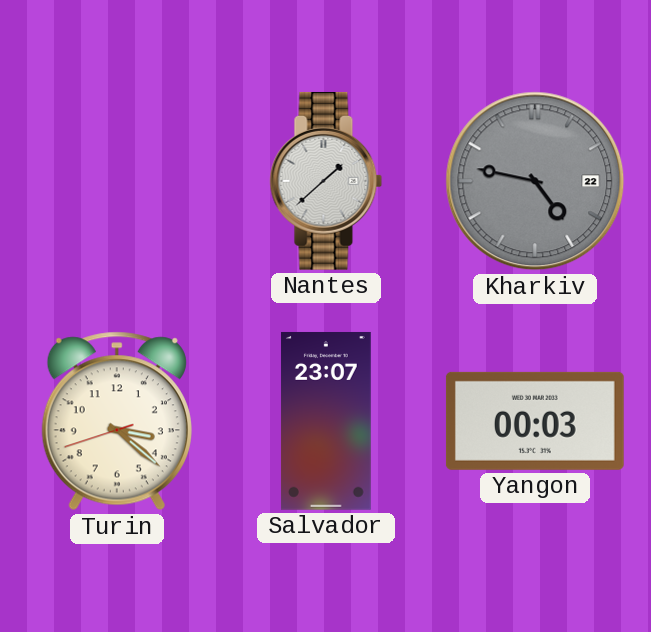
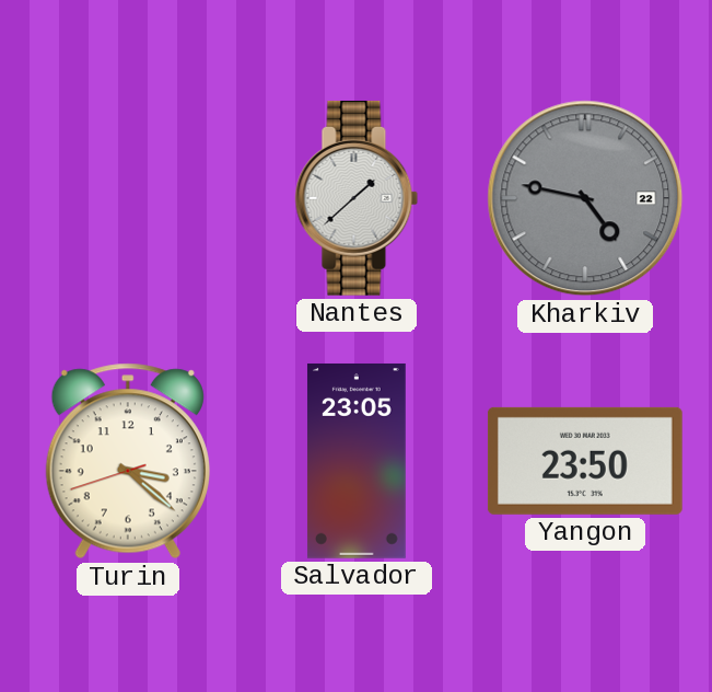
Salvador: 23:07 -> 23:05 (357, 461)
Yangon: 00:03 -> 23:50 (585, 461)
